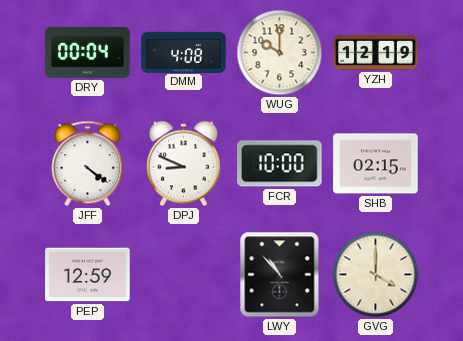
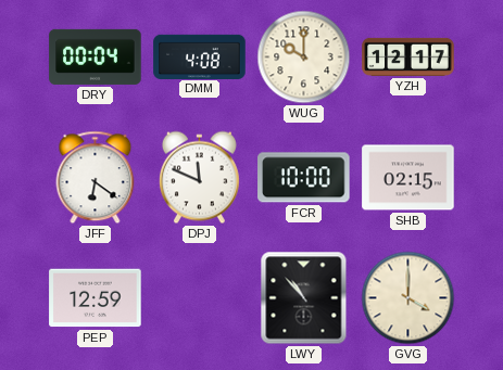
YZH: 12:19 -> 12:17 (408, 56)
JFF: 4:21 -> 6:21 (96, 178)
DPJ: 8:49 -> 11:49 (199, 178)
